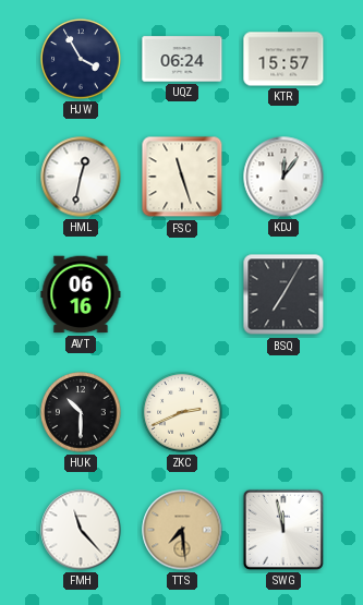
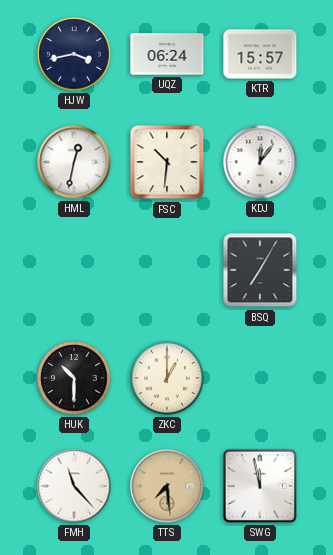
HJW: 3:55 -> 3:43 (74, 54)
FSC: 11:27 -> 10:31 (167, 162)
AVT: 06:16 -> none (81, 294)
ZKC: 2:41 -> 1:00 (167, 378)
